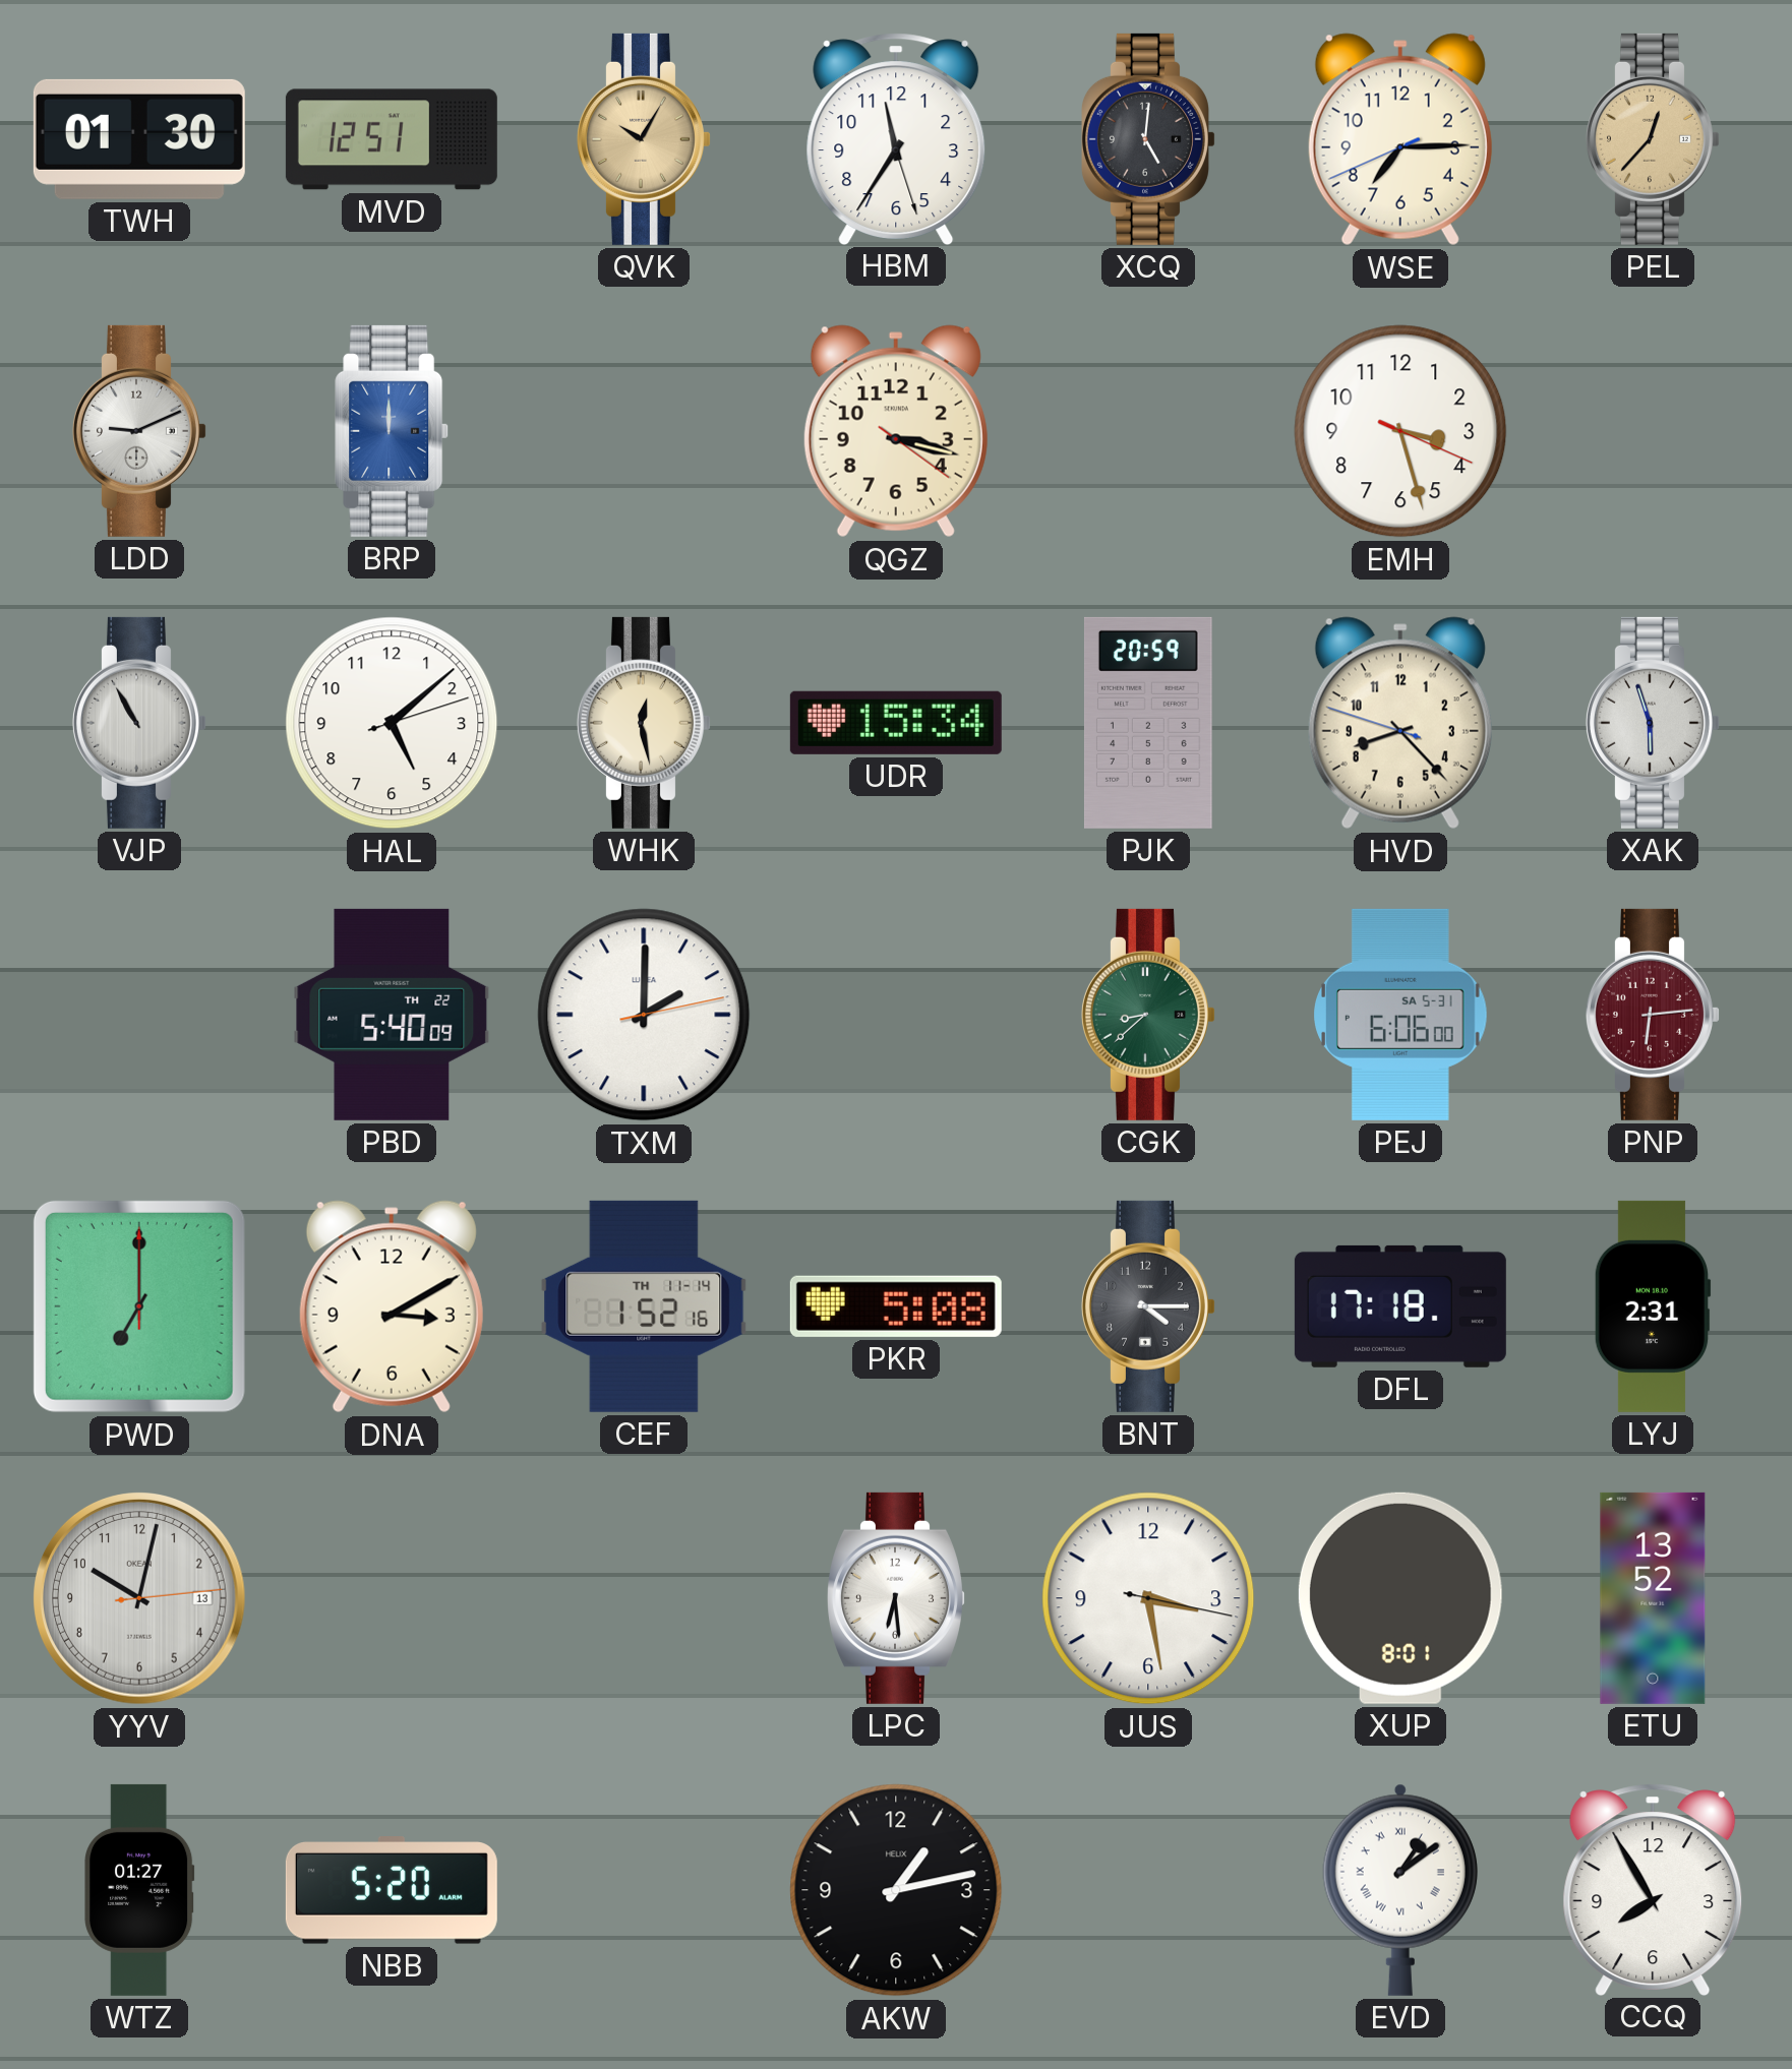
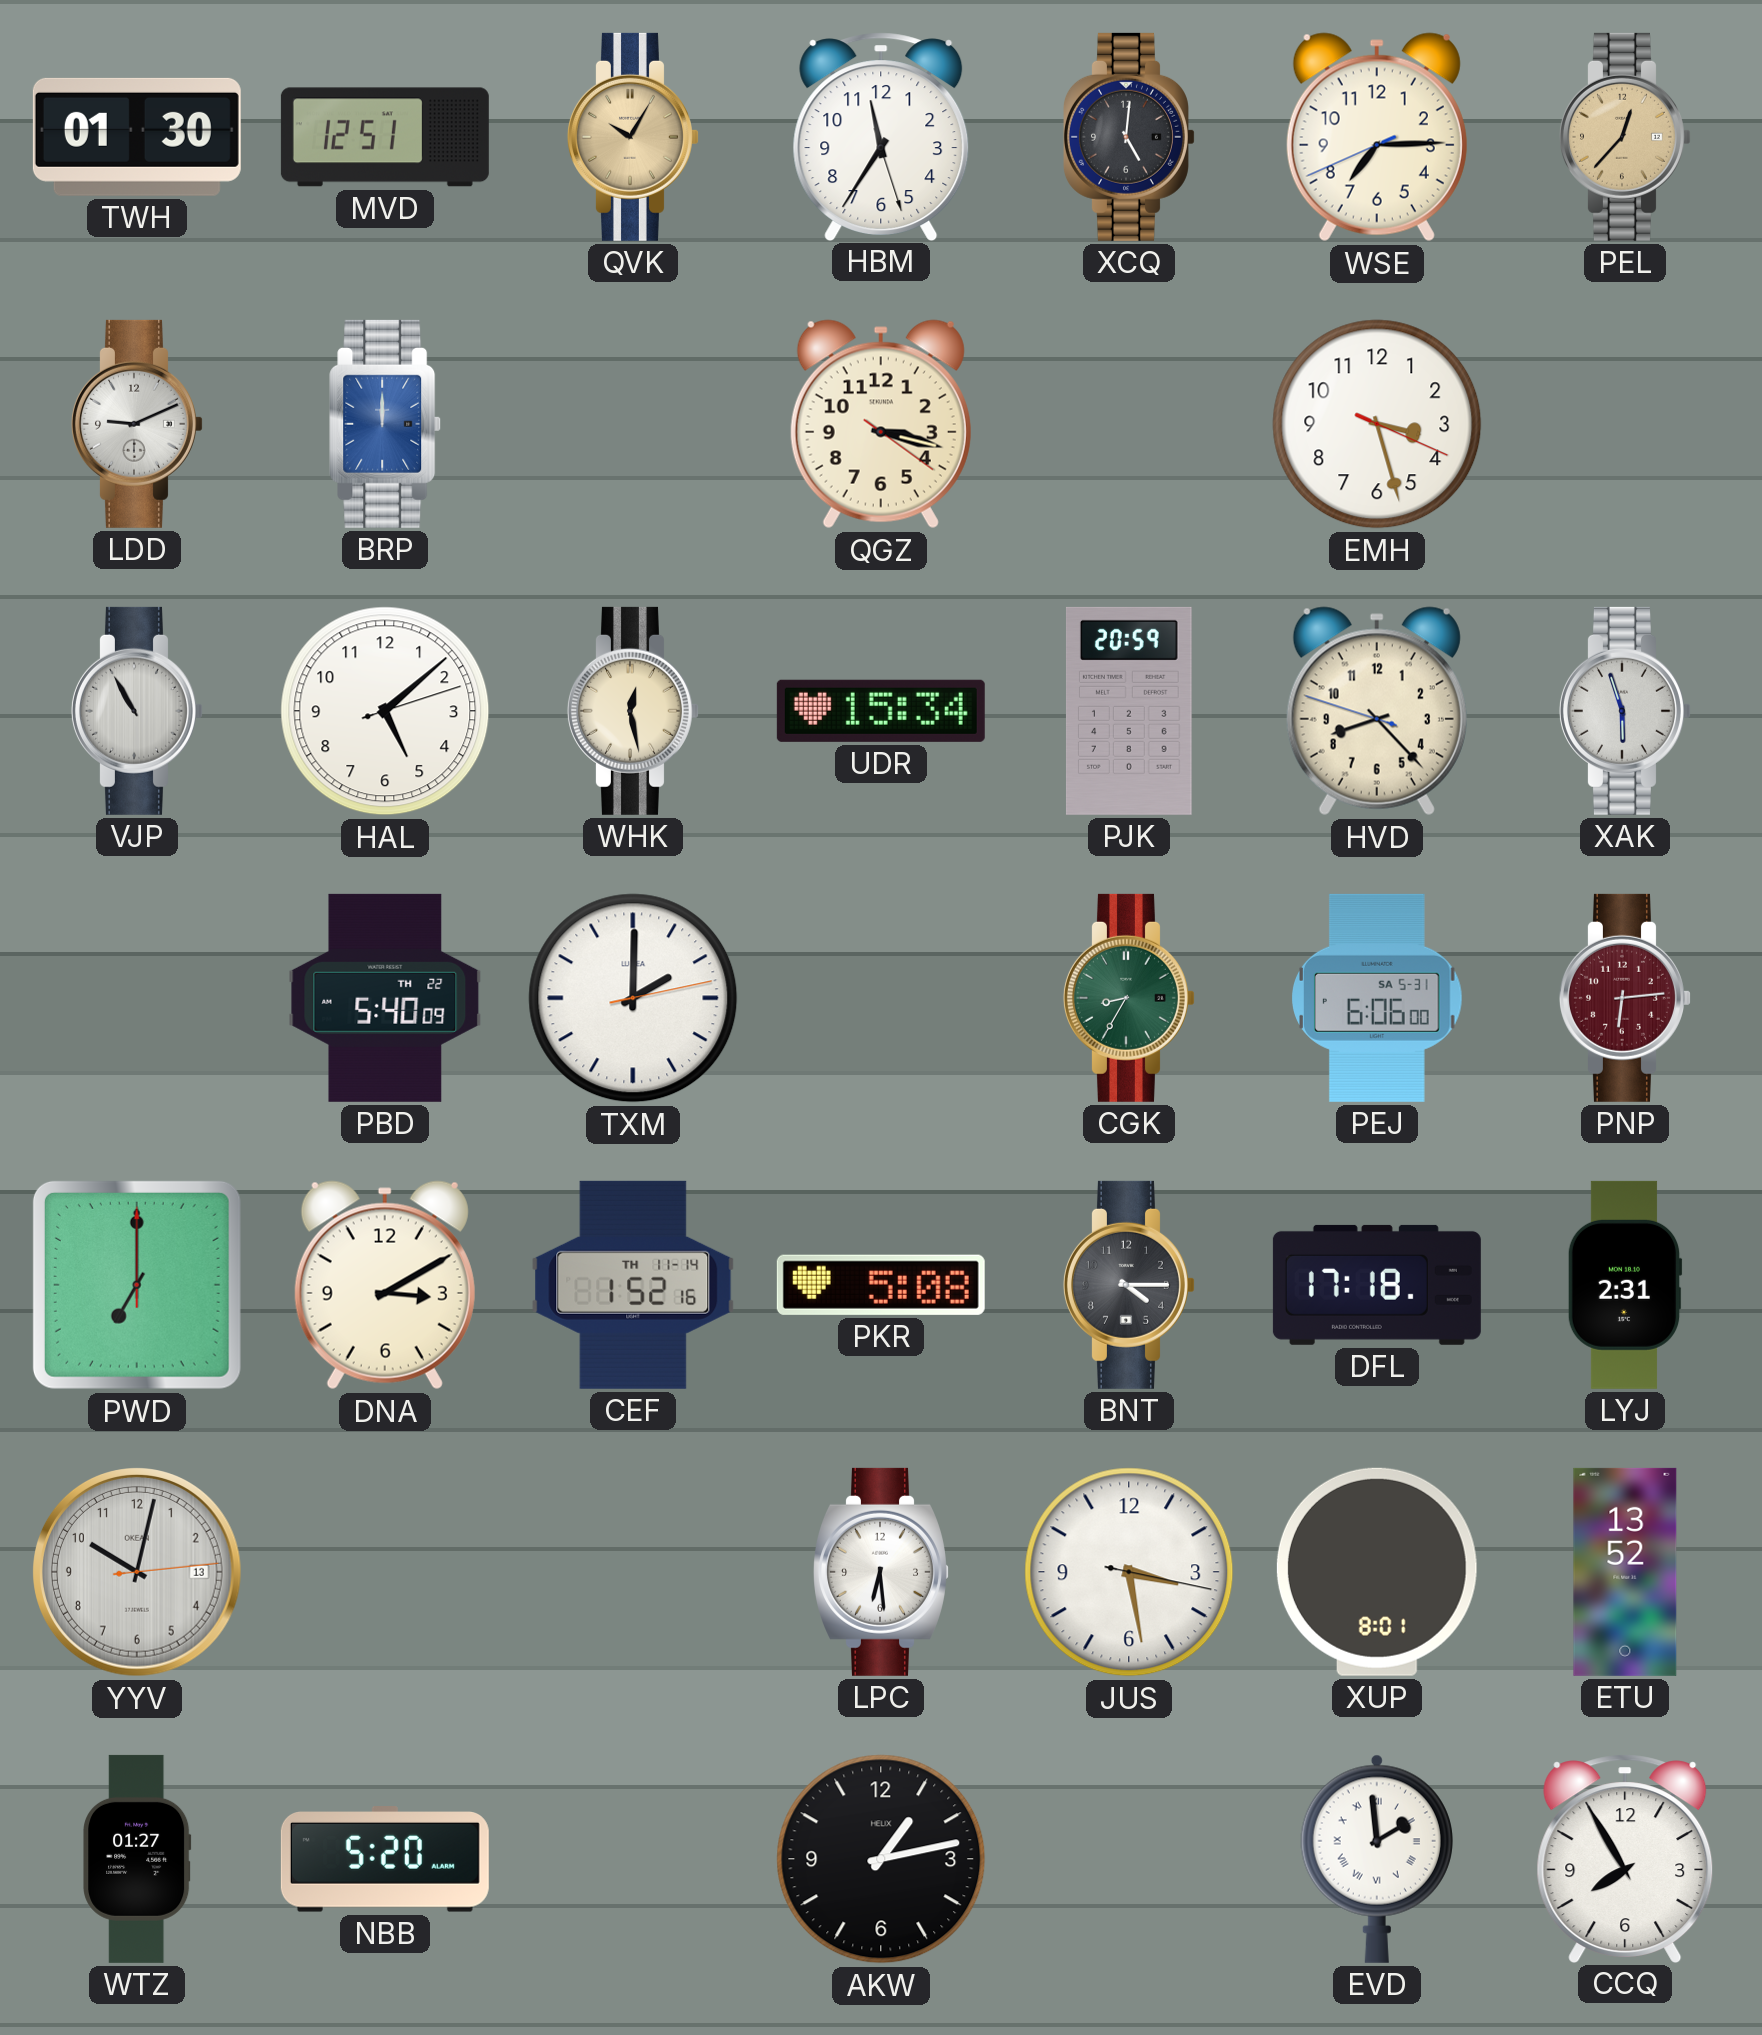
CGK: 8:38 -> 8:35 (1129, 998)
EVD: 1:09 -> 1:59 (1377, 1859)
